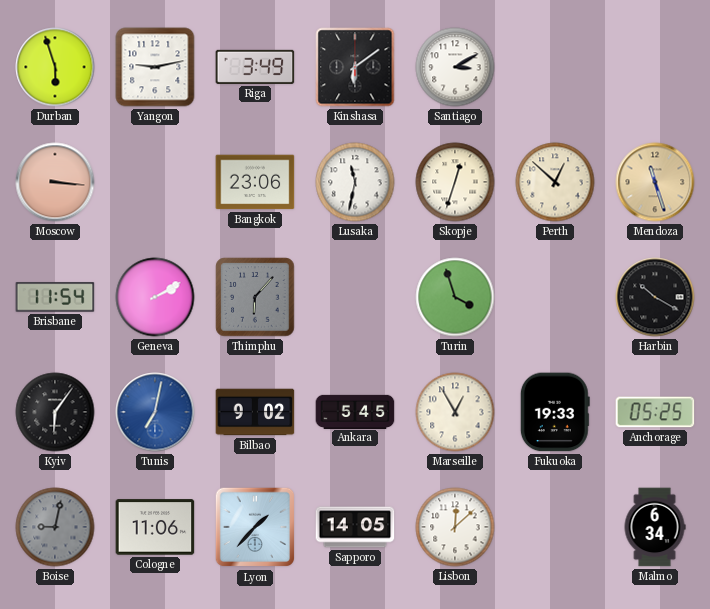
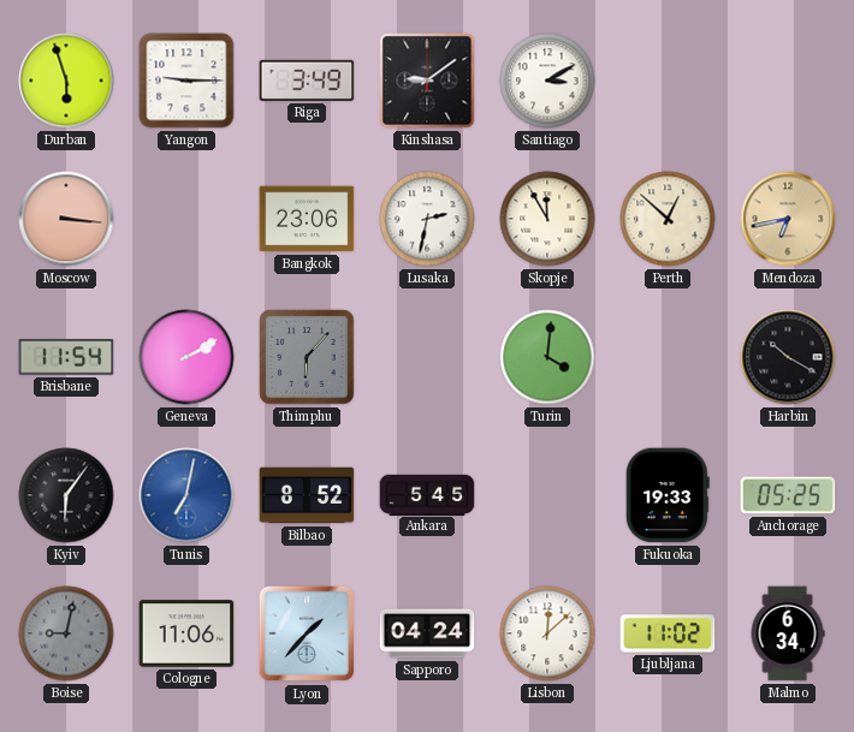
Yangon: 9:13 -> 9:15 (186, 81)
Kinshasa: 6:09 -> 9:09 (427, 81)
Lusaka: 11:32 -> 2:32 (427, 219)
Skopje: 12:33 -> 11:55 (547, 219)
Mendoza: 11:27 -> 6:43 (788, 219)
Turin: 3:57 -> 4:01 (547, 357)
Bilbao: 9:02 -> 8:52 (307, 495)
Marseille: 12:55 -> none (455, 412)
Sapporo: 14:05 -> 04:24 (427, 633)
Ljubljana: none -> 11:02 (668, 633)
